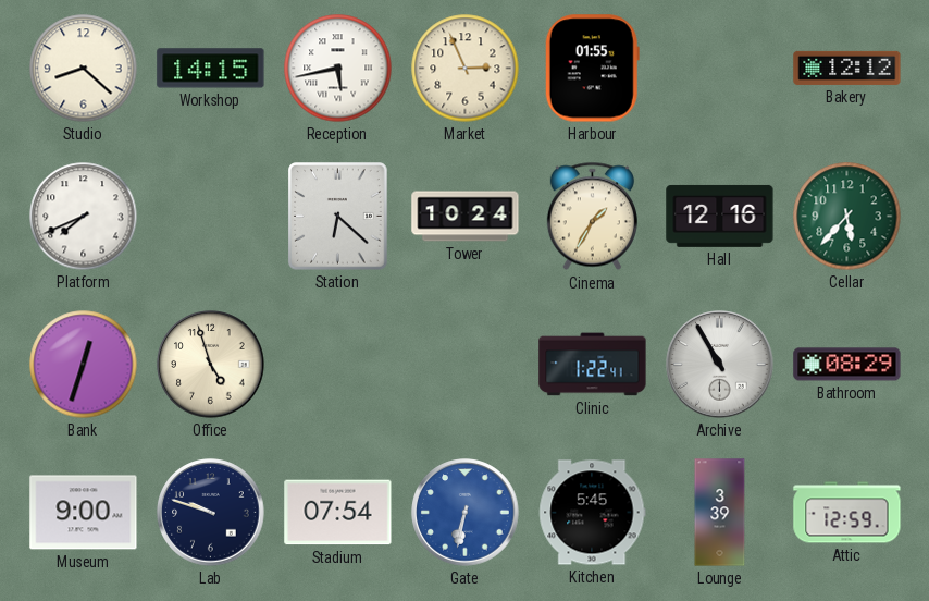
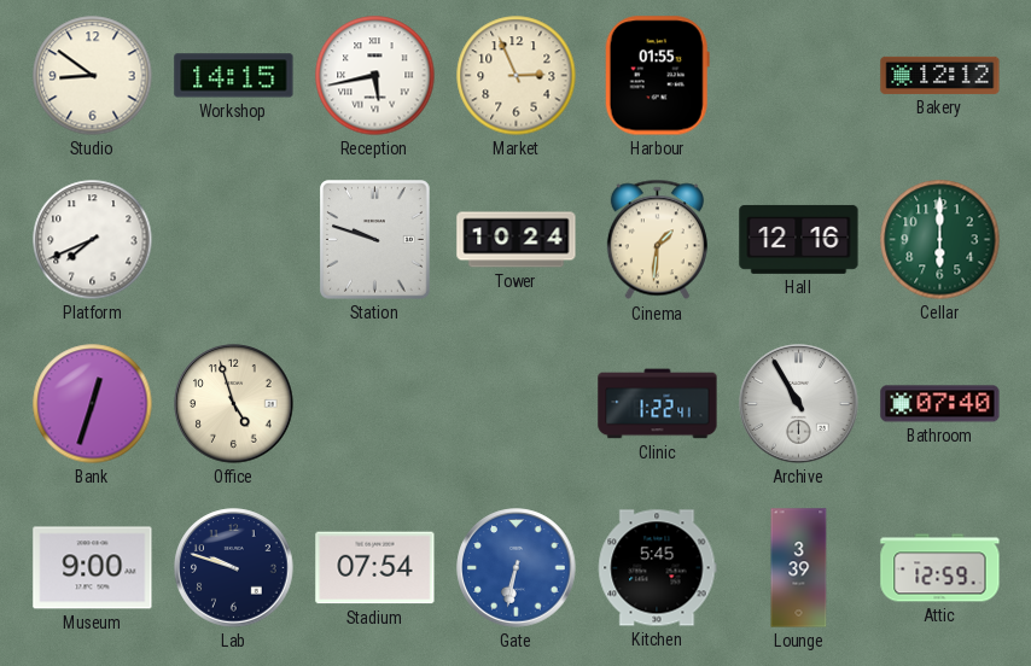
Studio: 8:22 -> 8:51 (93, 76)
Station: 6:22 -> 9:48 (375, 240)
Cinema: 1:35 -> 1:31 (657, 240)
Cellar: 5:37 -> 6:00 (940, 240)
Bathroom: 08:29 -> 07:40 (940, 404)
